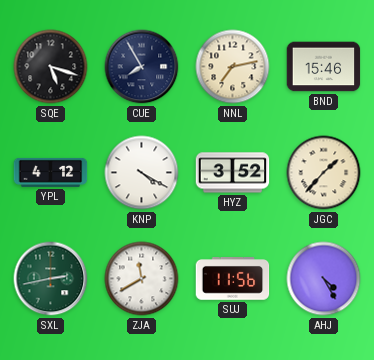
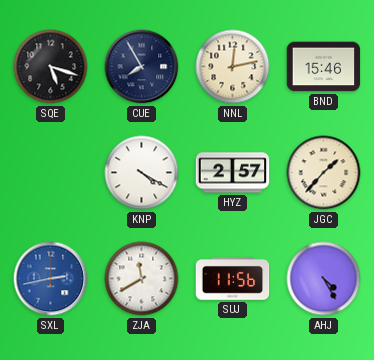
NNL: 7:13 -> 12:13 (233, 67)
YPL: 4:12 -> none (51, 172)
HYZ: 3:52 -> 2:57 (233, 173)
SXL dial: green -> blue (51, 279)
